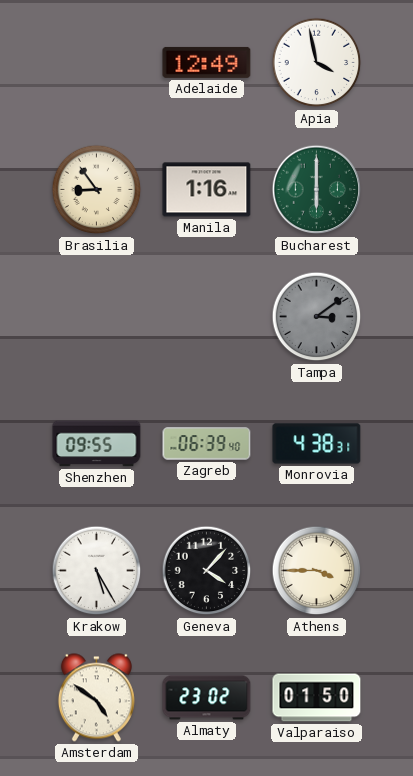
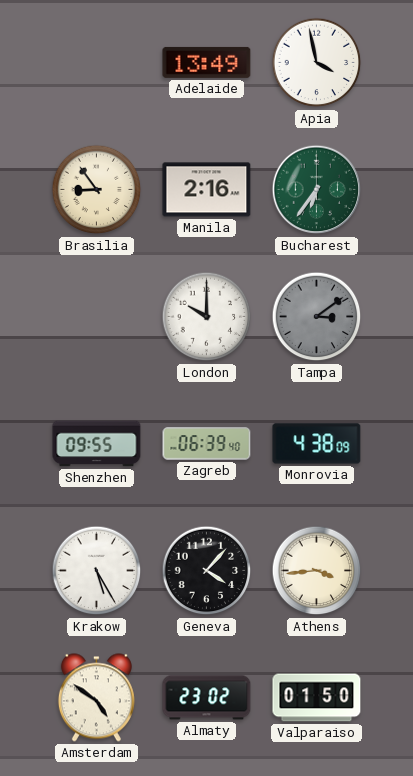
Adelaide: 12:49 -> 13:49 (207, 62)
Manila: 1:16 -> 2:16 (207, 190)
Bucharest: 6:00 -> 6:36 (317, 190)
London: none -> 10:00 (207, 317)
Monrovia: 4:38:31 -> 4:38:09 (317, 444)
Athens: 3:45 -> 3:44 (317, 571)
